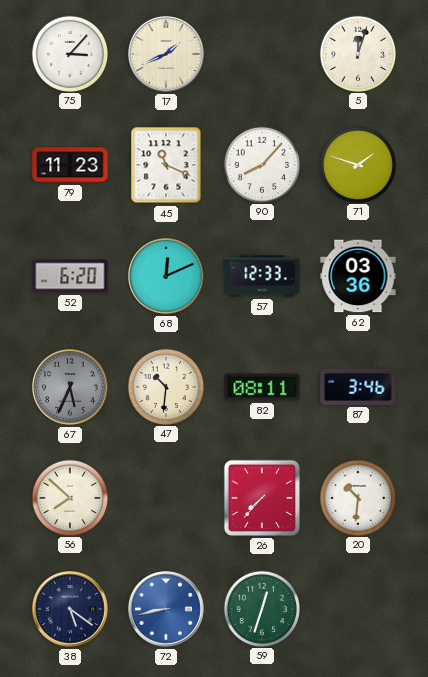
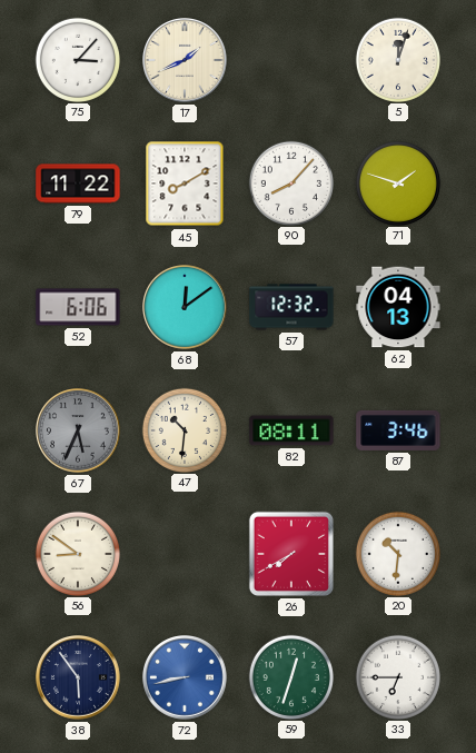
79: 11:23 -> 11:22 (78, 184)
45: 11:19 -> 8:10 (185, 184)
52: 6:20 -> 6:06 (78, 307)
68: 12:11 -> 12:09 (186, 308)
57: 12:33 -> 12:32 (291, 307)
62: 03:36 -> 04:13 (398, 307)
56: 7:52 -> 8:51 (77, 553)
26: 7:37 -> 7:40 (291, 554)
38: 5:21 -> 5:54 (79, 678)
33: none -> 6:45 (397, 676)
